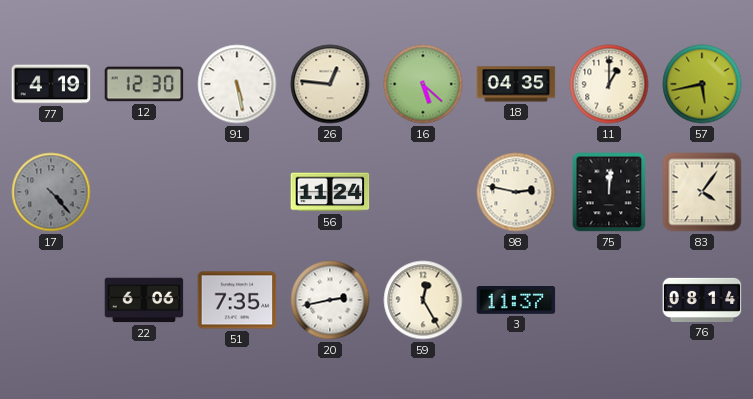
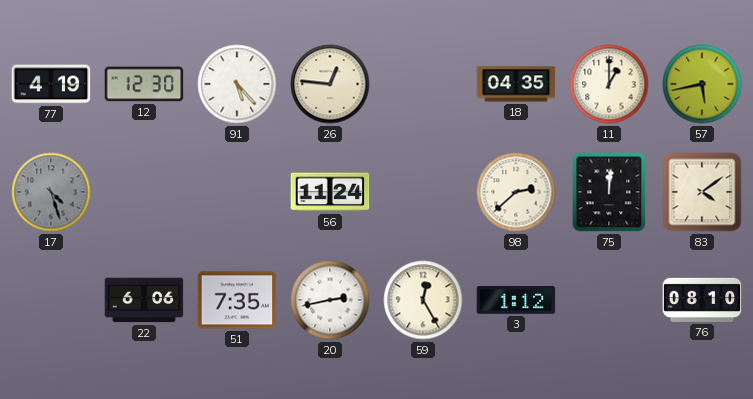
91: 5:28 -> 5:23 (237, 84)
16: 5:22 -> none (423, 84)
17: 4:23 -> 4:27 (51, 192)
98: 2:47 -> 2:38 (516, 192)
83: 4:06 -> 4:09 (702, 192)
3: 11:37 -> 1:12 (516, 301)
76: 08:14 -> 08:10 (702, 300)
